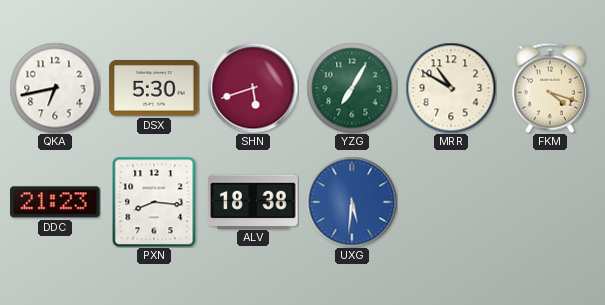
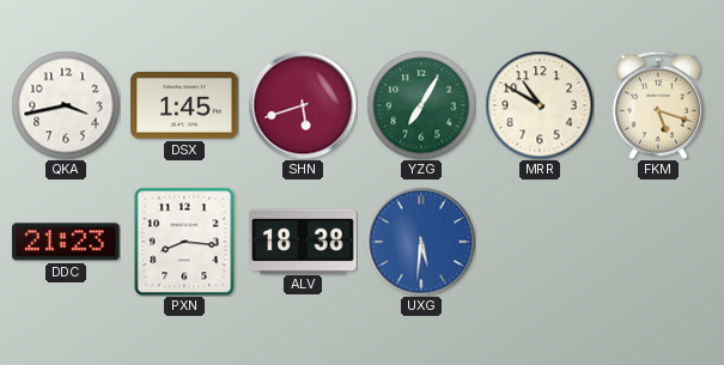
QKA: 6:43 -> 3:43 (66, 105)
DSX: 5:30 -> 1:45 (184, 107)
FKM: 4:18 -> 5:18 (658, 105)
